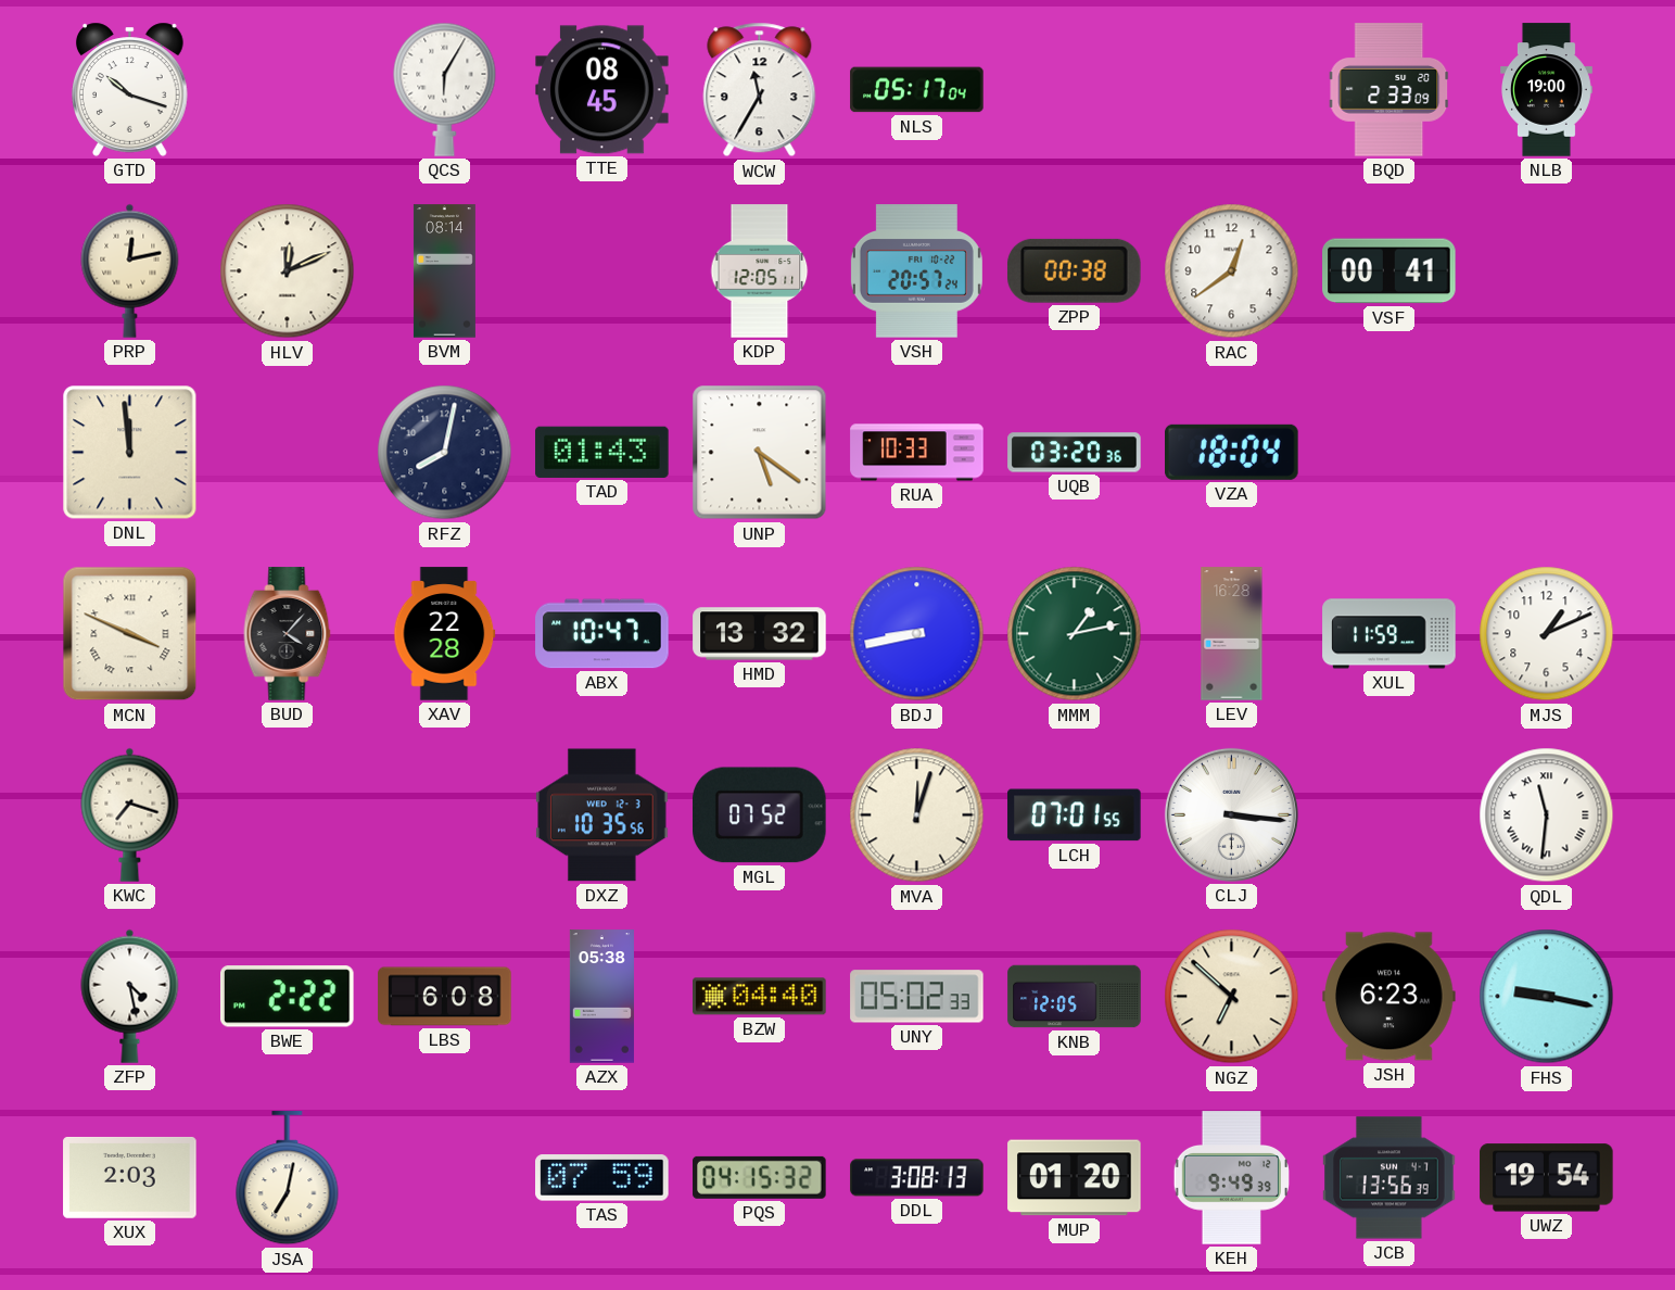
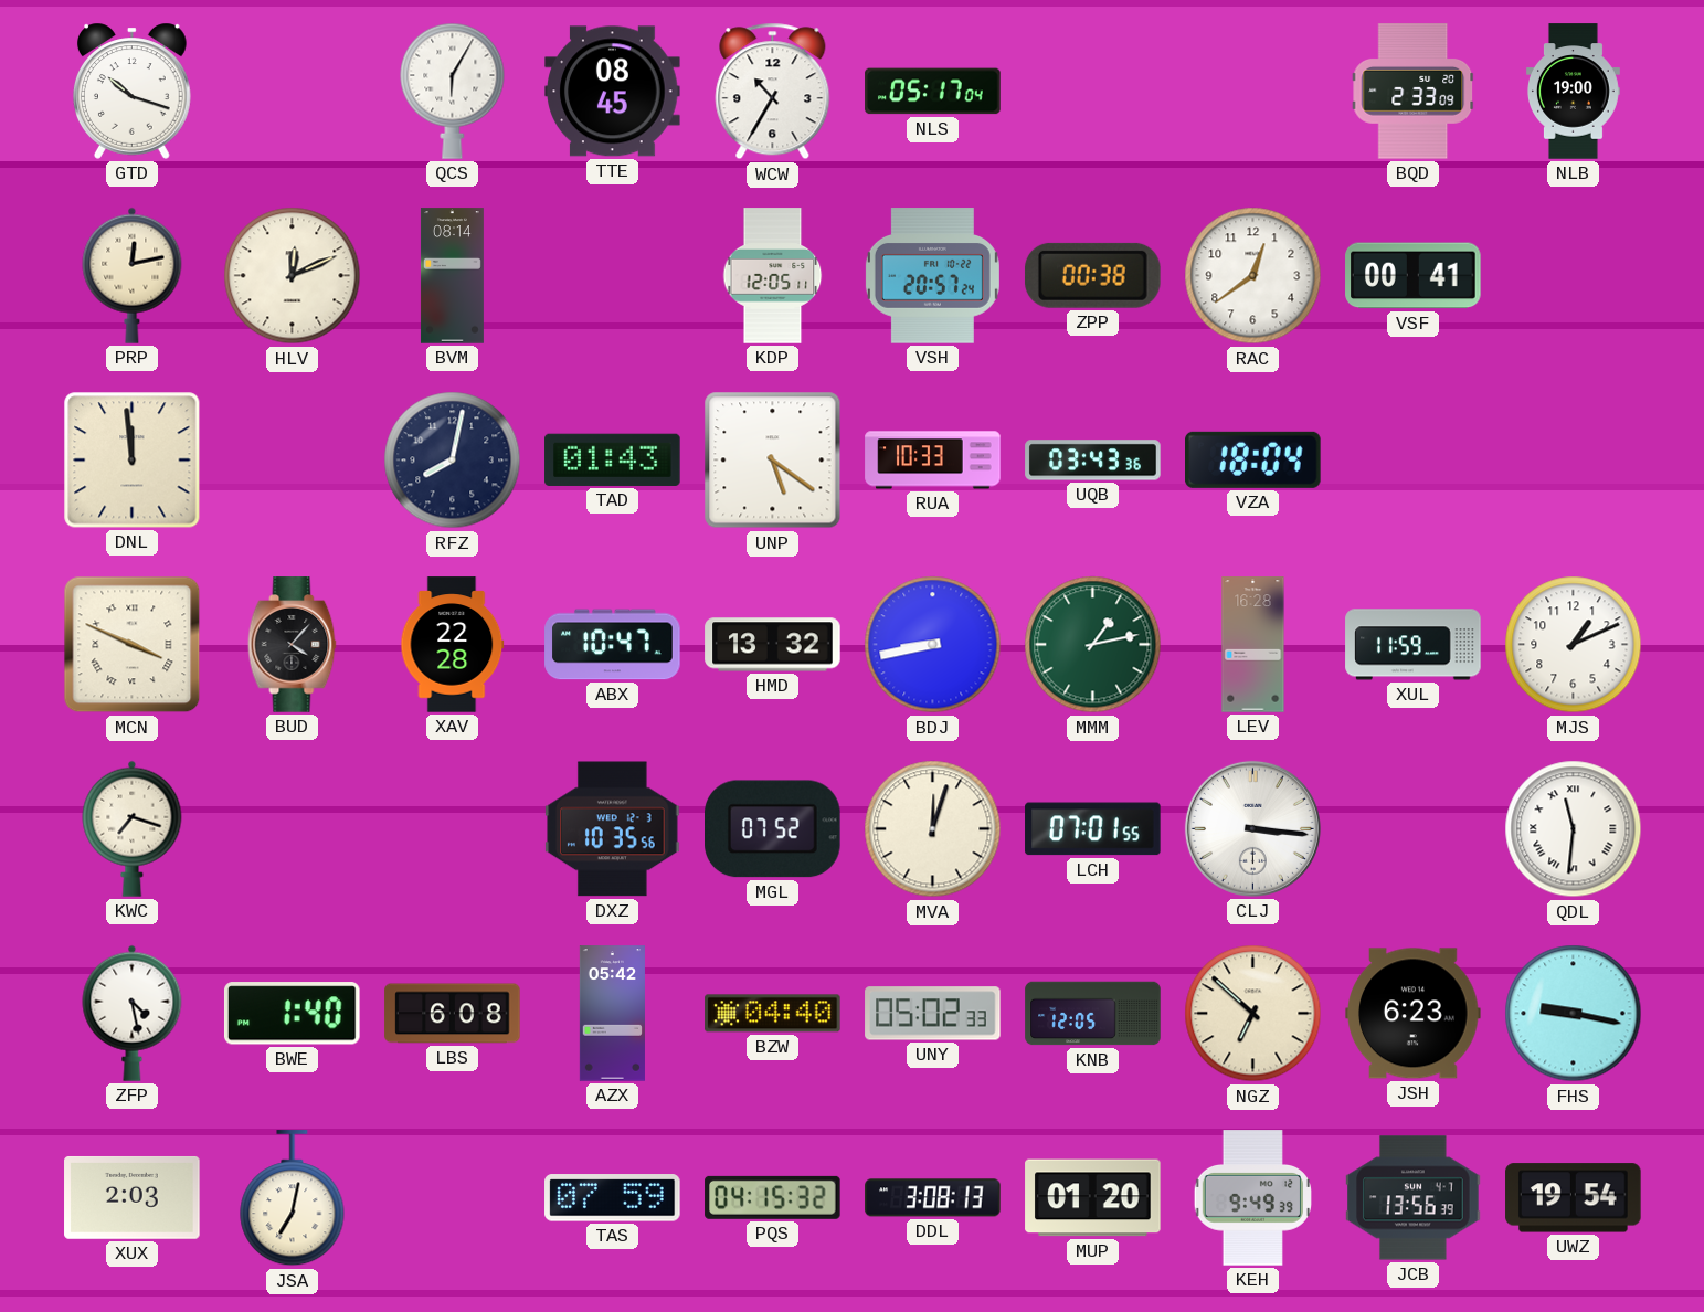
WCW: 11:35 -> 10:35 (773, 92)
UQB: 03:20 -> 03:43 (1093, 461)
BWE: 2:22 -> 1:40 (292, 1014)
AZX: 05:38 -> 05:42 (612, 1014)
